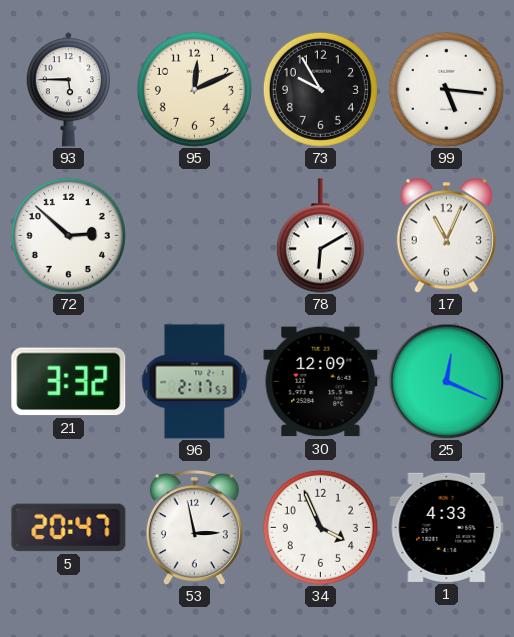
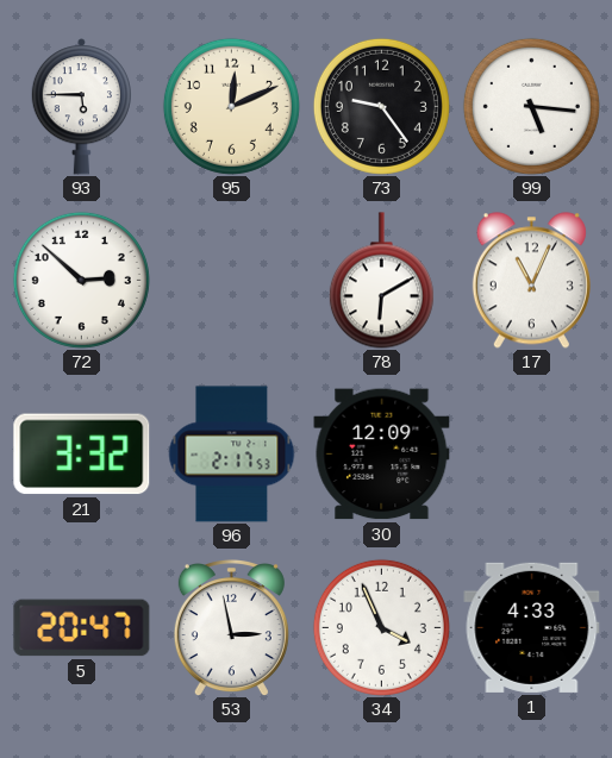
73: 9:55 -> 9:24 (381, 106)
25: 12:19 -> none (446, 381)
